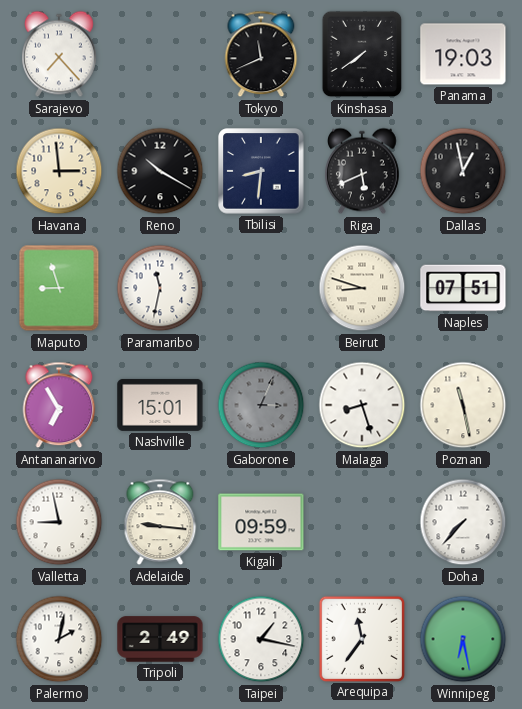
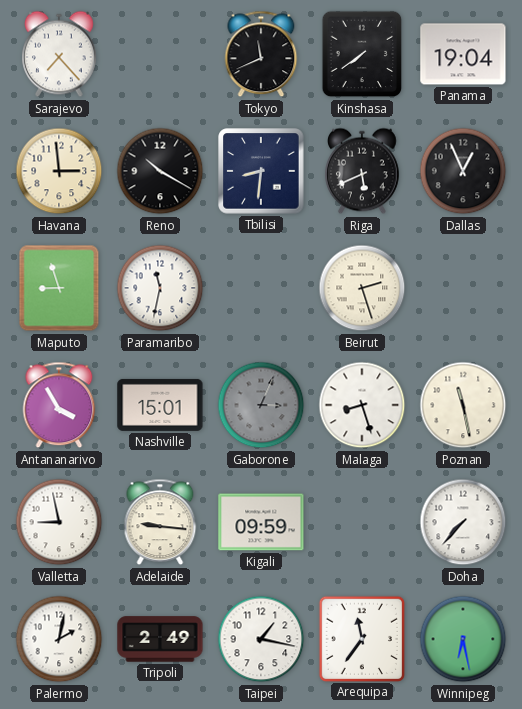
Panama: 19:03 -> 19:04 (463, 54)
Dallas: 12:58 -> 12:56 (463, 171)
Beirut: 8:48 -> 2:27 (362, 288)
Naples: 07:51 -> none (463, 288)
Antananarivo: 6:55 -> 3:55 (59, 405)
